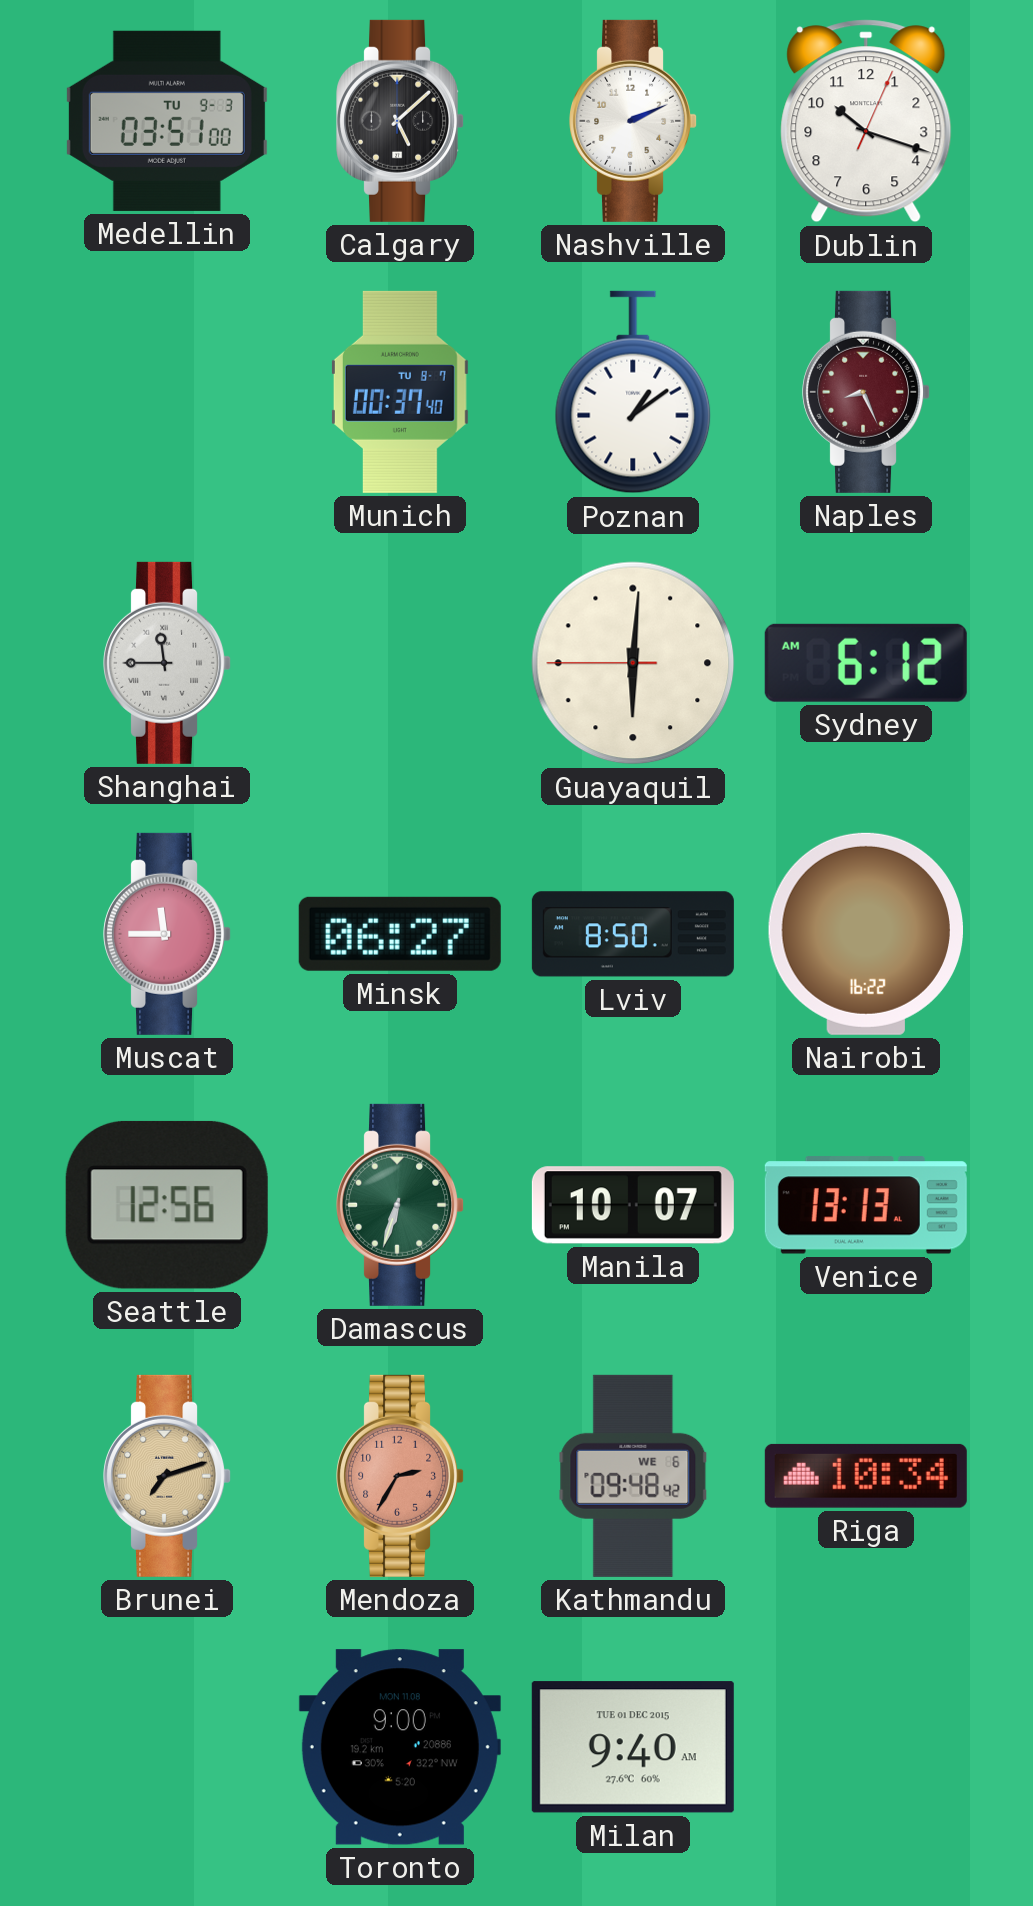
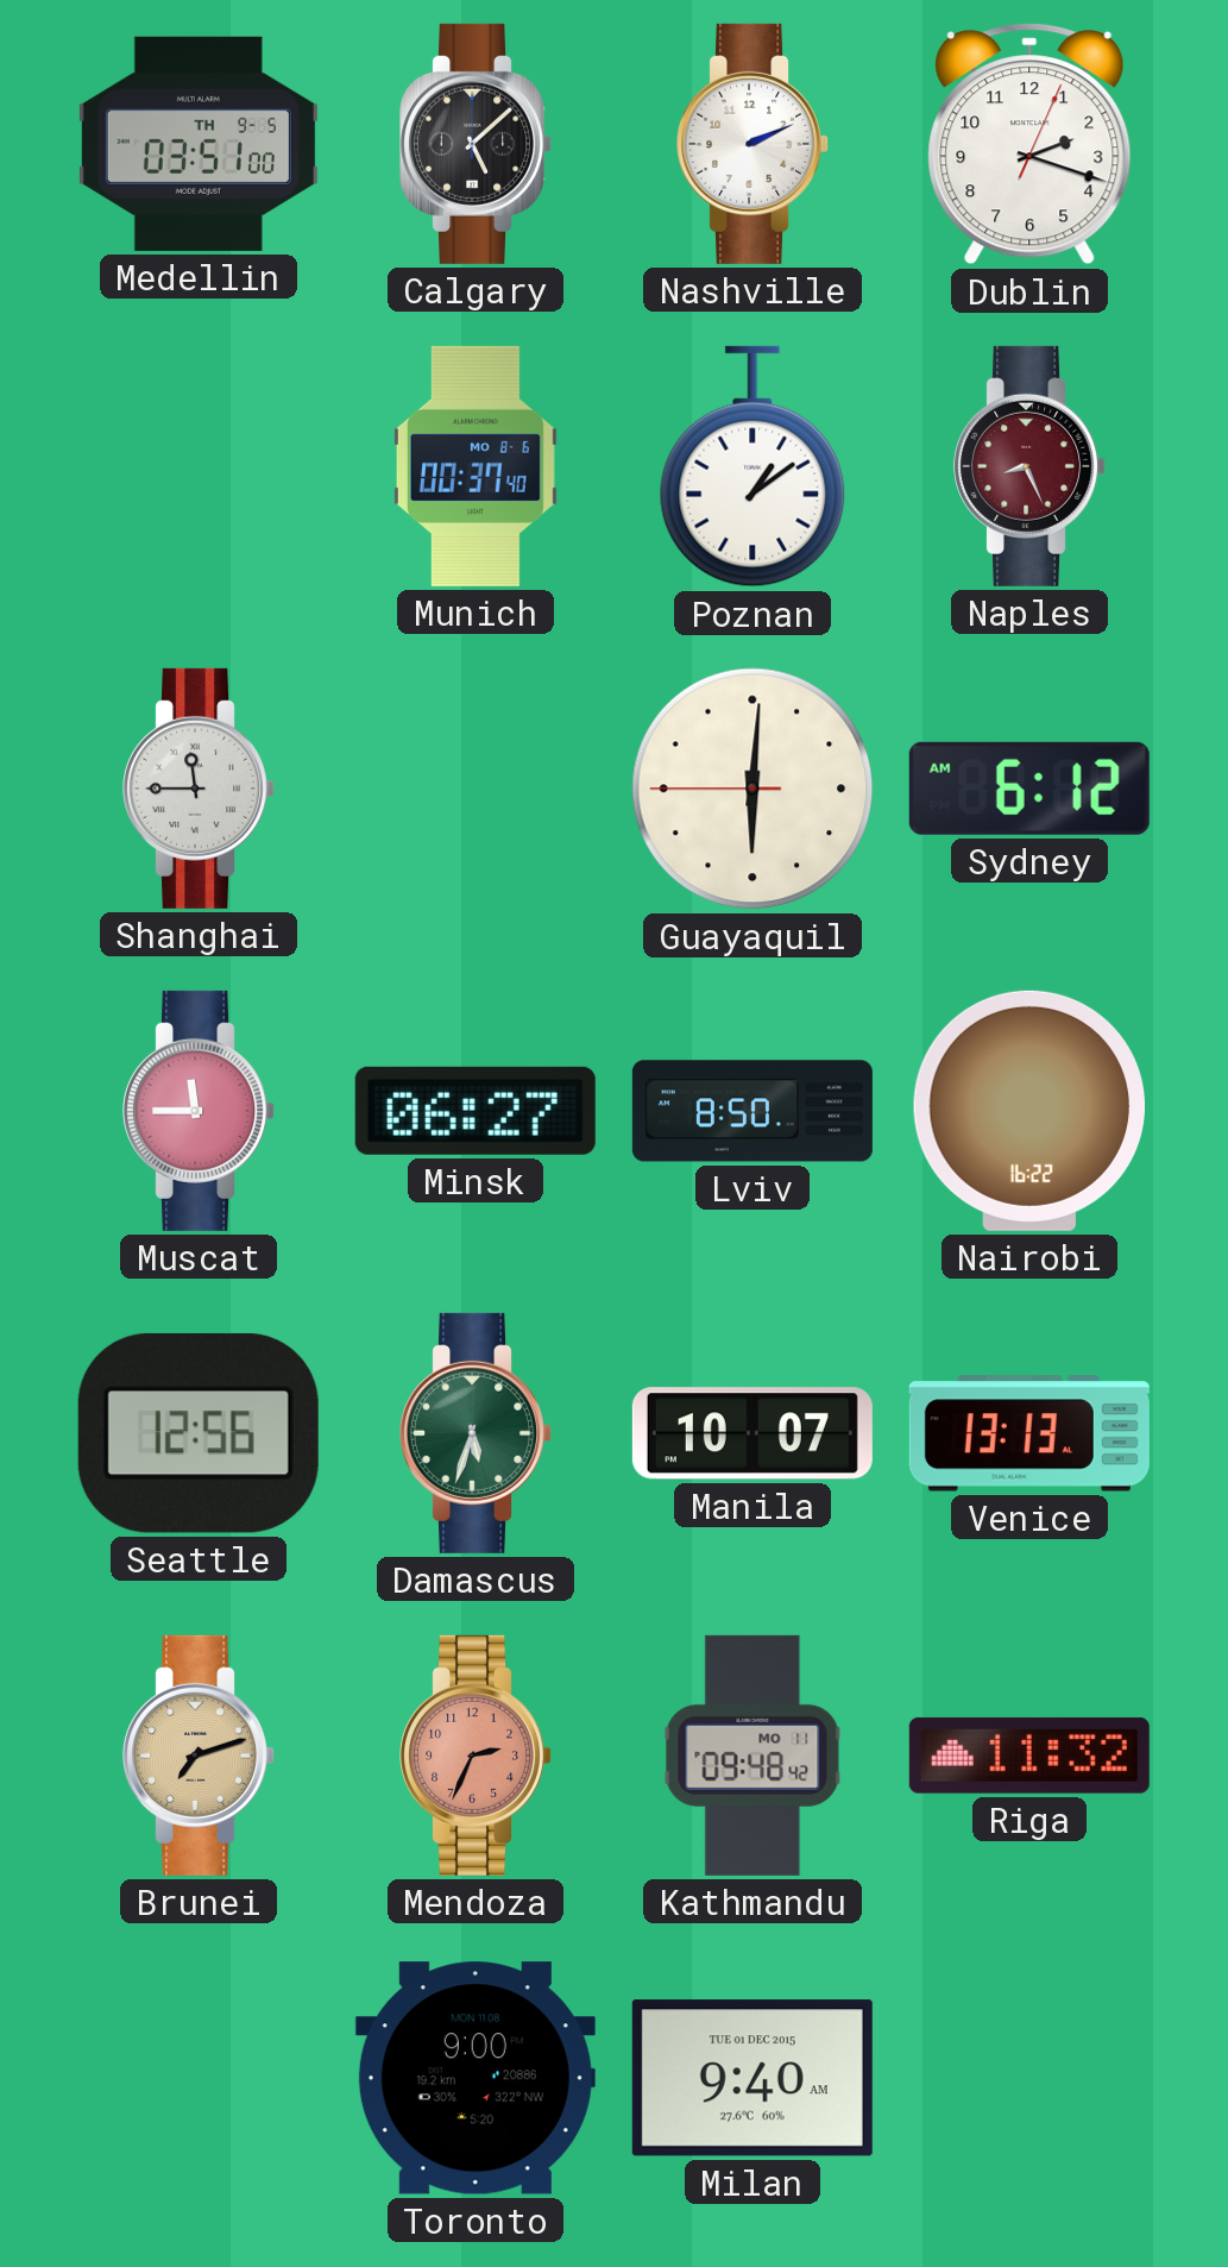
Medellin date: TU 9-3 -> TH 9-5 (199, 144)
Dublin: 10:18 -> 2:18 (1029, 144)
Munich date: TU 8-7 -> MO 8-6 (476, 466)
Damascus: 6:33 -> 5:33 (477, 1433)
Mendoza: 2:35 -> 2:34 (477, 1756)
Kathmandu date: WE 6 -> MO 11 (752, 1756)
Riga: 10:34 -> 11:32 (1029, 1756)
